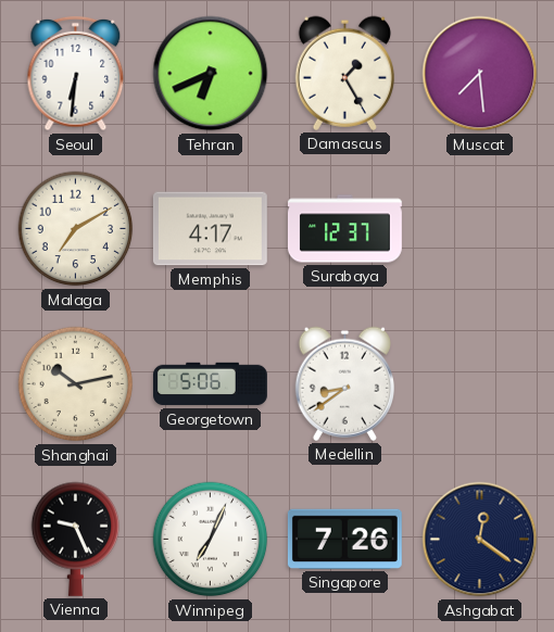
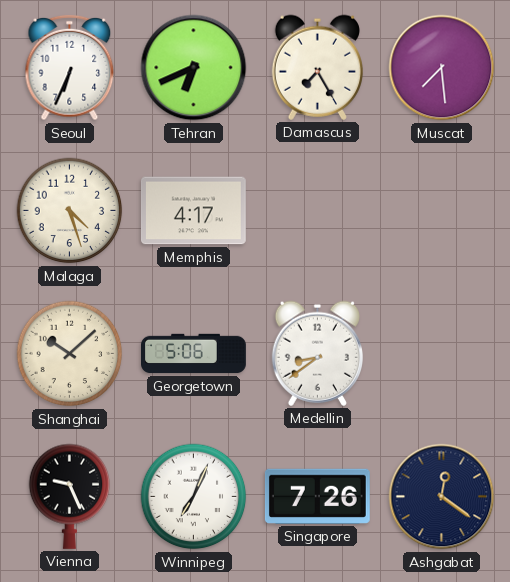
Seoul: 6:31 -> 6:34 (70, 68)
Damascus: 1:25 -> 7:25 (317, 67)
Malaga: 7:10 -> 4:27 (70, 211)
Surabaya: 12:37 -> none (345, 229)
Shanghai: 10:13 -> 10:08 (70, 354)
